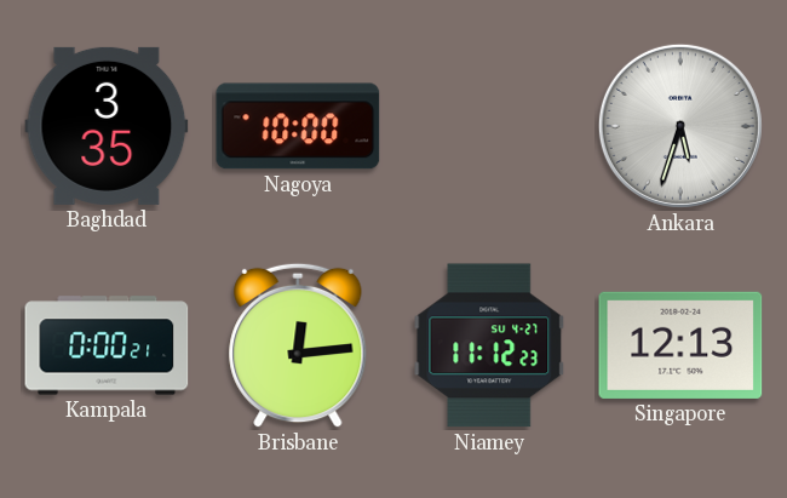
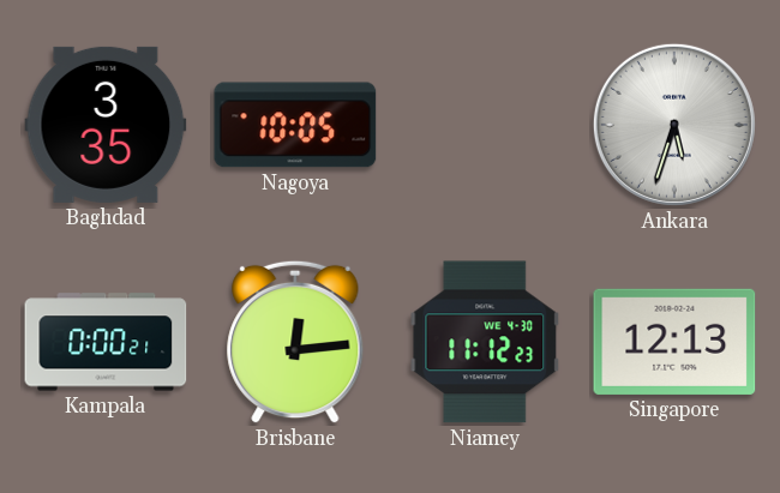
Nagoya: 10:00 -> 10:05 (295, 125)
Niamey date: SU 4-27 -> WE 4-30 (485, 342)
